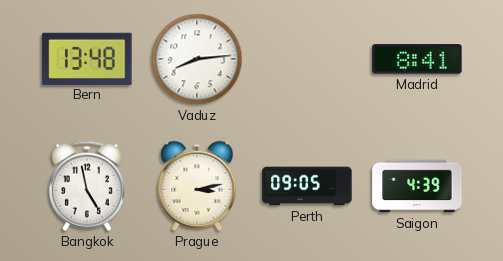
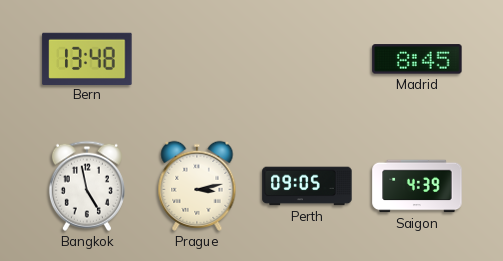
Vaduz: 8:14 -> none (197, 59)
Madrid: 8:41 -> 8:45 (417, 59)
